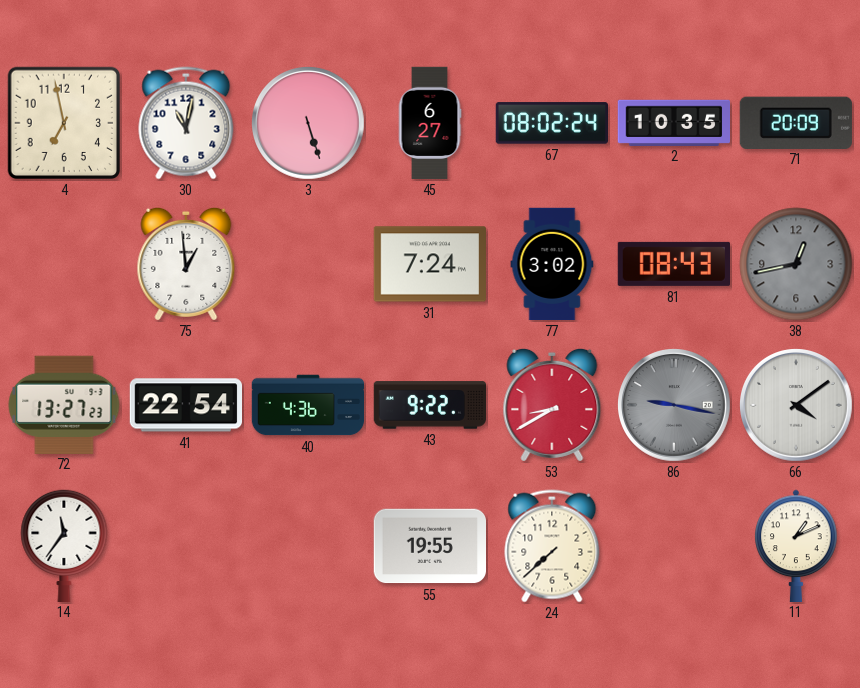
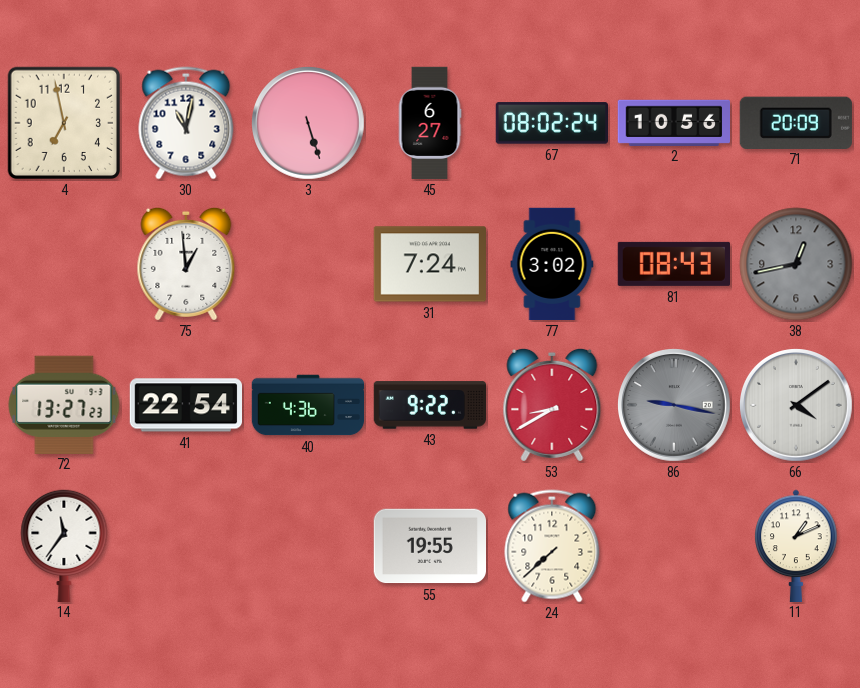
2: 10:35 -> 10:56 (674, 122)
